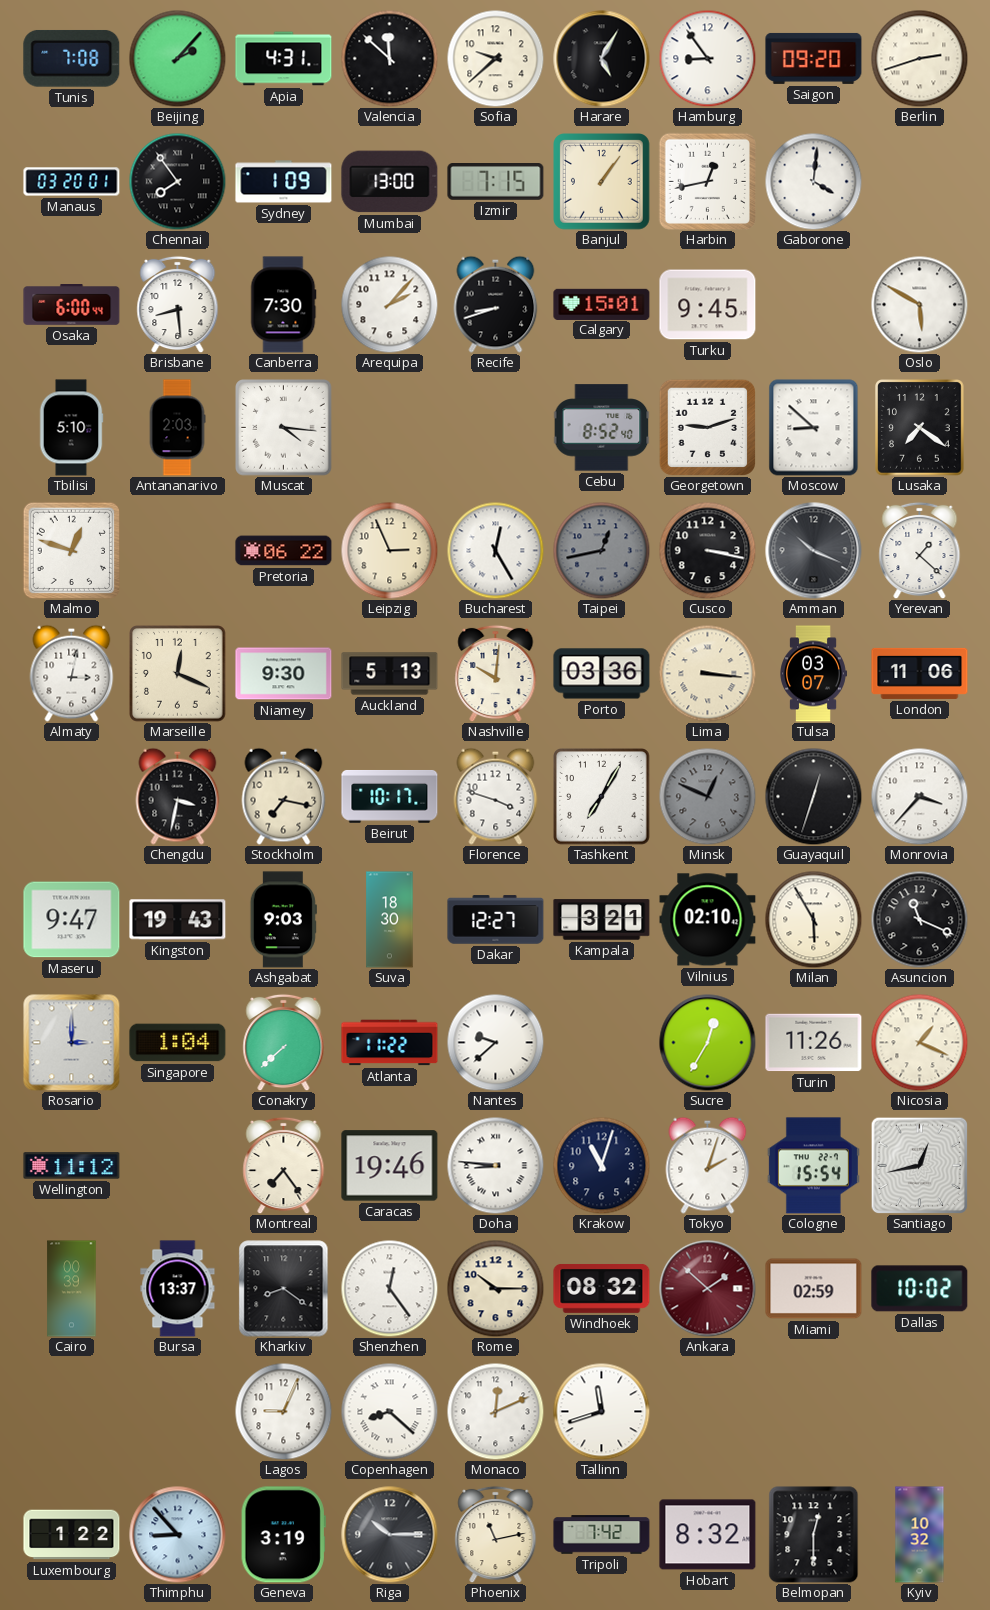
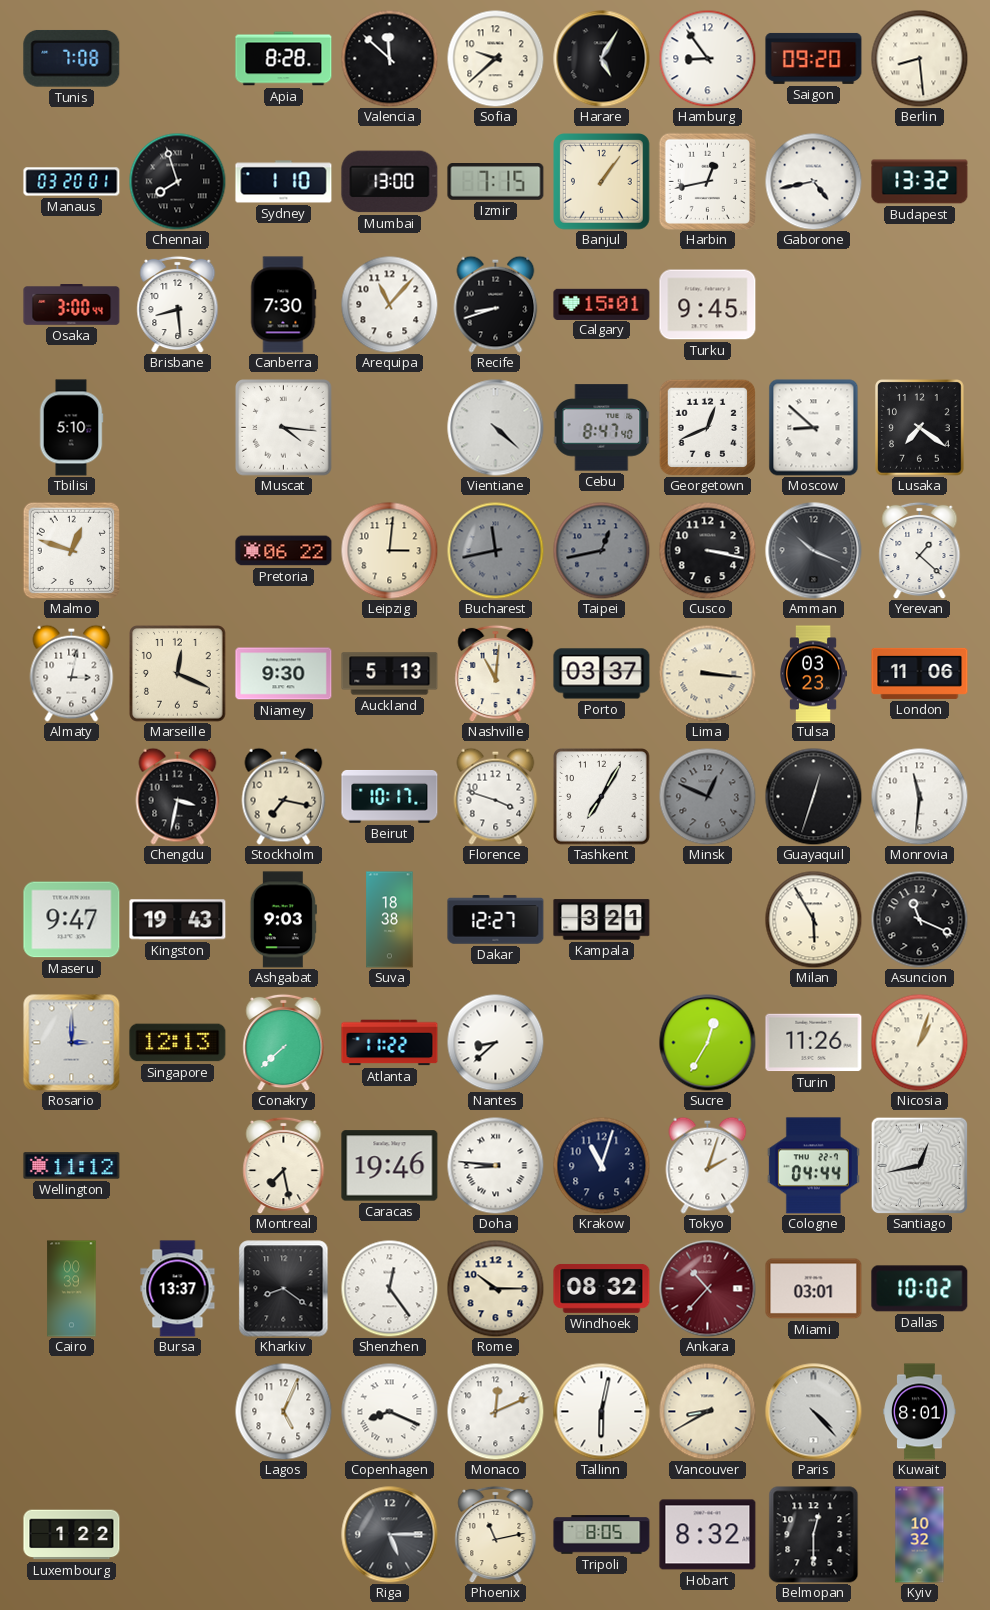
Beijing: 2:07 -> none (177, 58)
Apia: 4:31 -> 8:28 (284, 59)
Berlin: 2:42 -> 8:29 (919, 58)
Chennai: 7:54 -> 7:57 (177, 181)
Sydney: 1:09 -> 1:10 (284, 182)
Gaborone: 4:01 -> 4:43 (813, 181)
Budapest: none -> 13:32 (920, 182)
Osaka: 6:00 -> 3:00 (72, 305)
Arequipa: 2:07 -> 11:07 (389, 304)
Oslo: 5:50 -> none (919, 304)
Antananarivo: 2:03 -> none (177, 428)
Vientiane: none -> 4:22 (496, 428)
Cebu: 8:52 -> 8:47 (601, 428)
Georgetown: 9:12 -> 12:41 (707, 427)
Leipzig: 2:56 -> 3:01 (389, 550)
Bucharest: 12:25 -> 11:43 (495, 550)
Bucharest dial: white -> grey (495, 550)
Nashville: 10:01 -> 11:01 (496, 673)
Porto: 03:36 -> 03:37 (602, 674)
Tulsa: 03:07 -> 03:23 (813, 674)
Monrovia: 3:37 -> 11:31 (919, 796)
Suva: 18:30 -> 18:38 (390, 920)
Vilnius: 02:10 -> none (708, 920)
Singapore: 1:04 -> 12:13 (178, 1043)
Nantes: 9:38 -> 8:38 (495, 1042)
Nicosia: 1:19 -> 1:03 (919, 1042)
Montreal: 7:24 -> 7:28 (284, 1165)
Cologne: 15:54 -> 04:44 (813, 1166)
Ankara: 1:52 -> 10:37 (708, 1289)
Miami: 02:59 -> 03:01 (814, 1289)
Lagos: 9:04 -> 5:04 (283, 1411)
Copenhagen: 8:22 -> 8:19 (389, 1411)
Tallinn: 11:42 -> 6:02 (601, 1411)
Vancouver: none -> 8:40 (707, 1411)
Paris: none -> 4:23 (814, 1412)
Kuwait: none -> 8:01 (920, 1412)
Thimphu: 8:53 -> none (178, 1535)
Geneva: 3:19 -> none (283, 1535)
Riga: 10:15 -> 5:15 (390, 1535)
Tripoli: 7:42 -> 8:05 (602, 1535)
